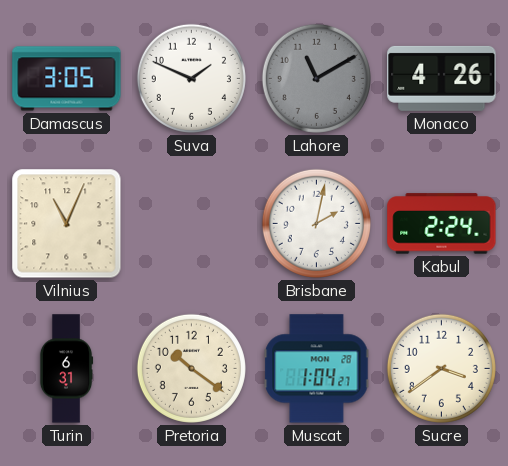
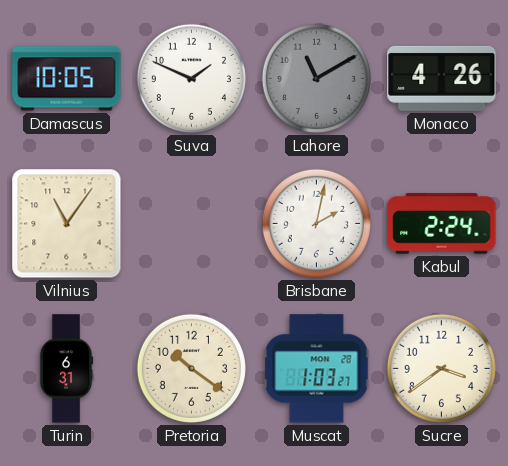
Damascus: 3:05 -> 10:05 (67, 79)
Vilnius: 11:04 -> 11:06 (67, 224)
Muscat: 1:04 -> 1:03 (317, 369)
